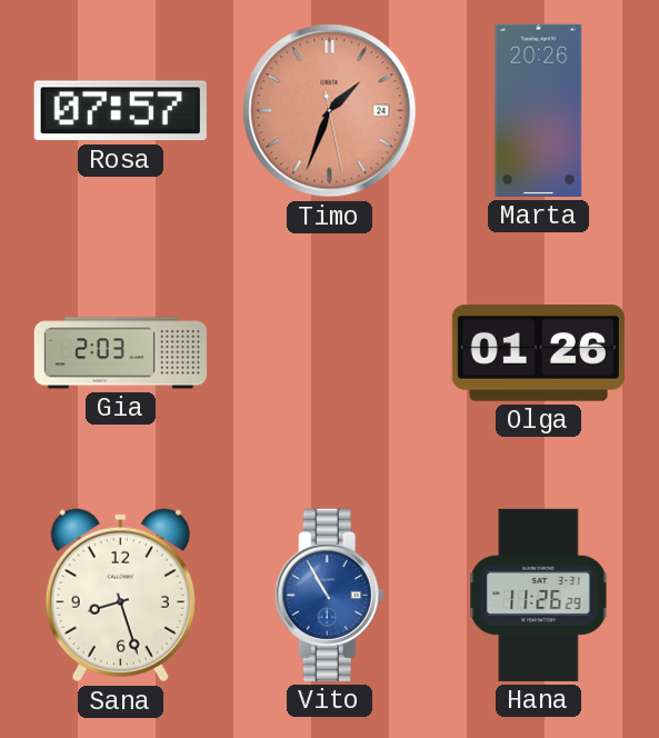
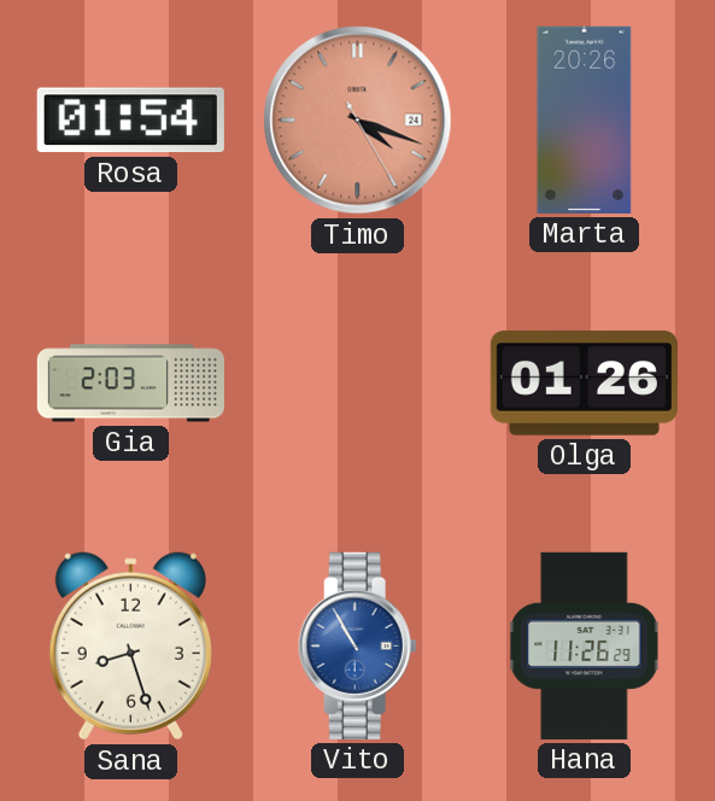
Rosa: 07:57 -> 01:54 (130, 121)
Timo: 1:33 -> 4:18 (358, 121)
